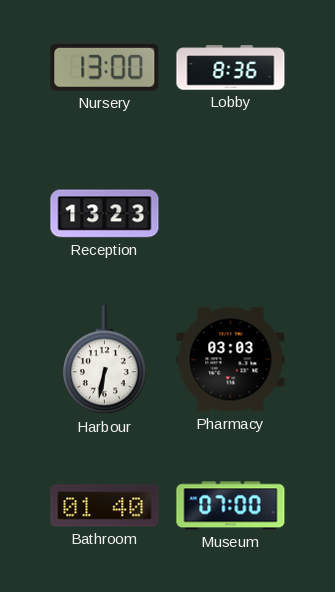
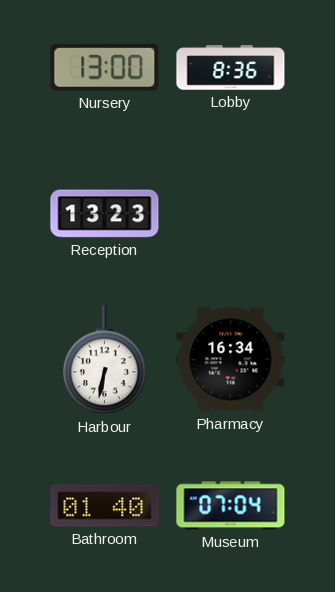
Pharmacy: 03:03 -> 16:34 (231, 360)
Museum: 07:00 -> 07:04 (231, 506)
